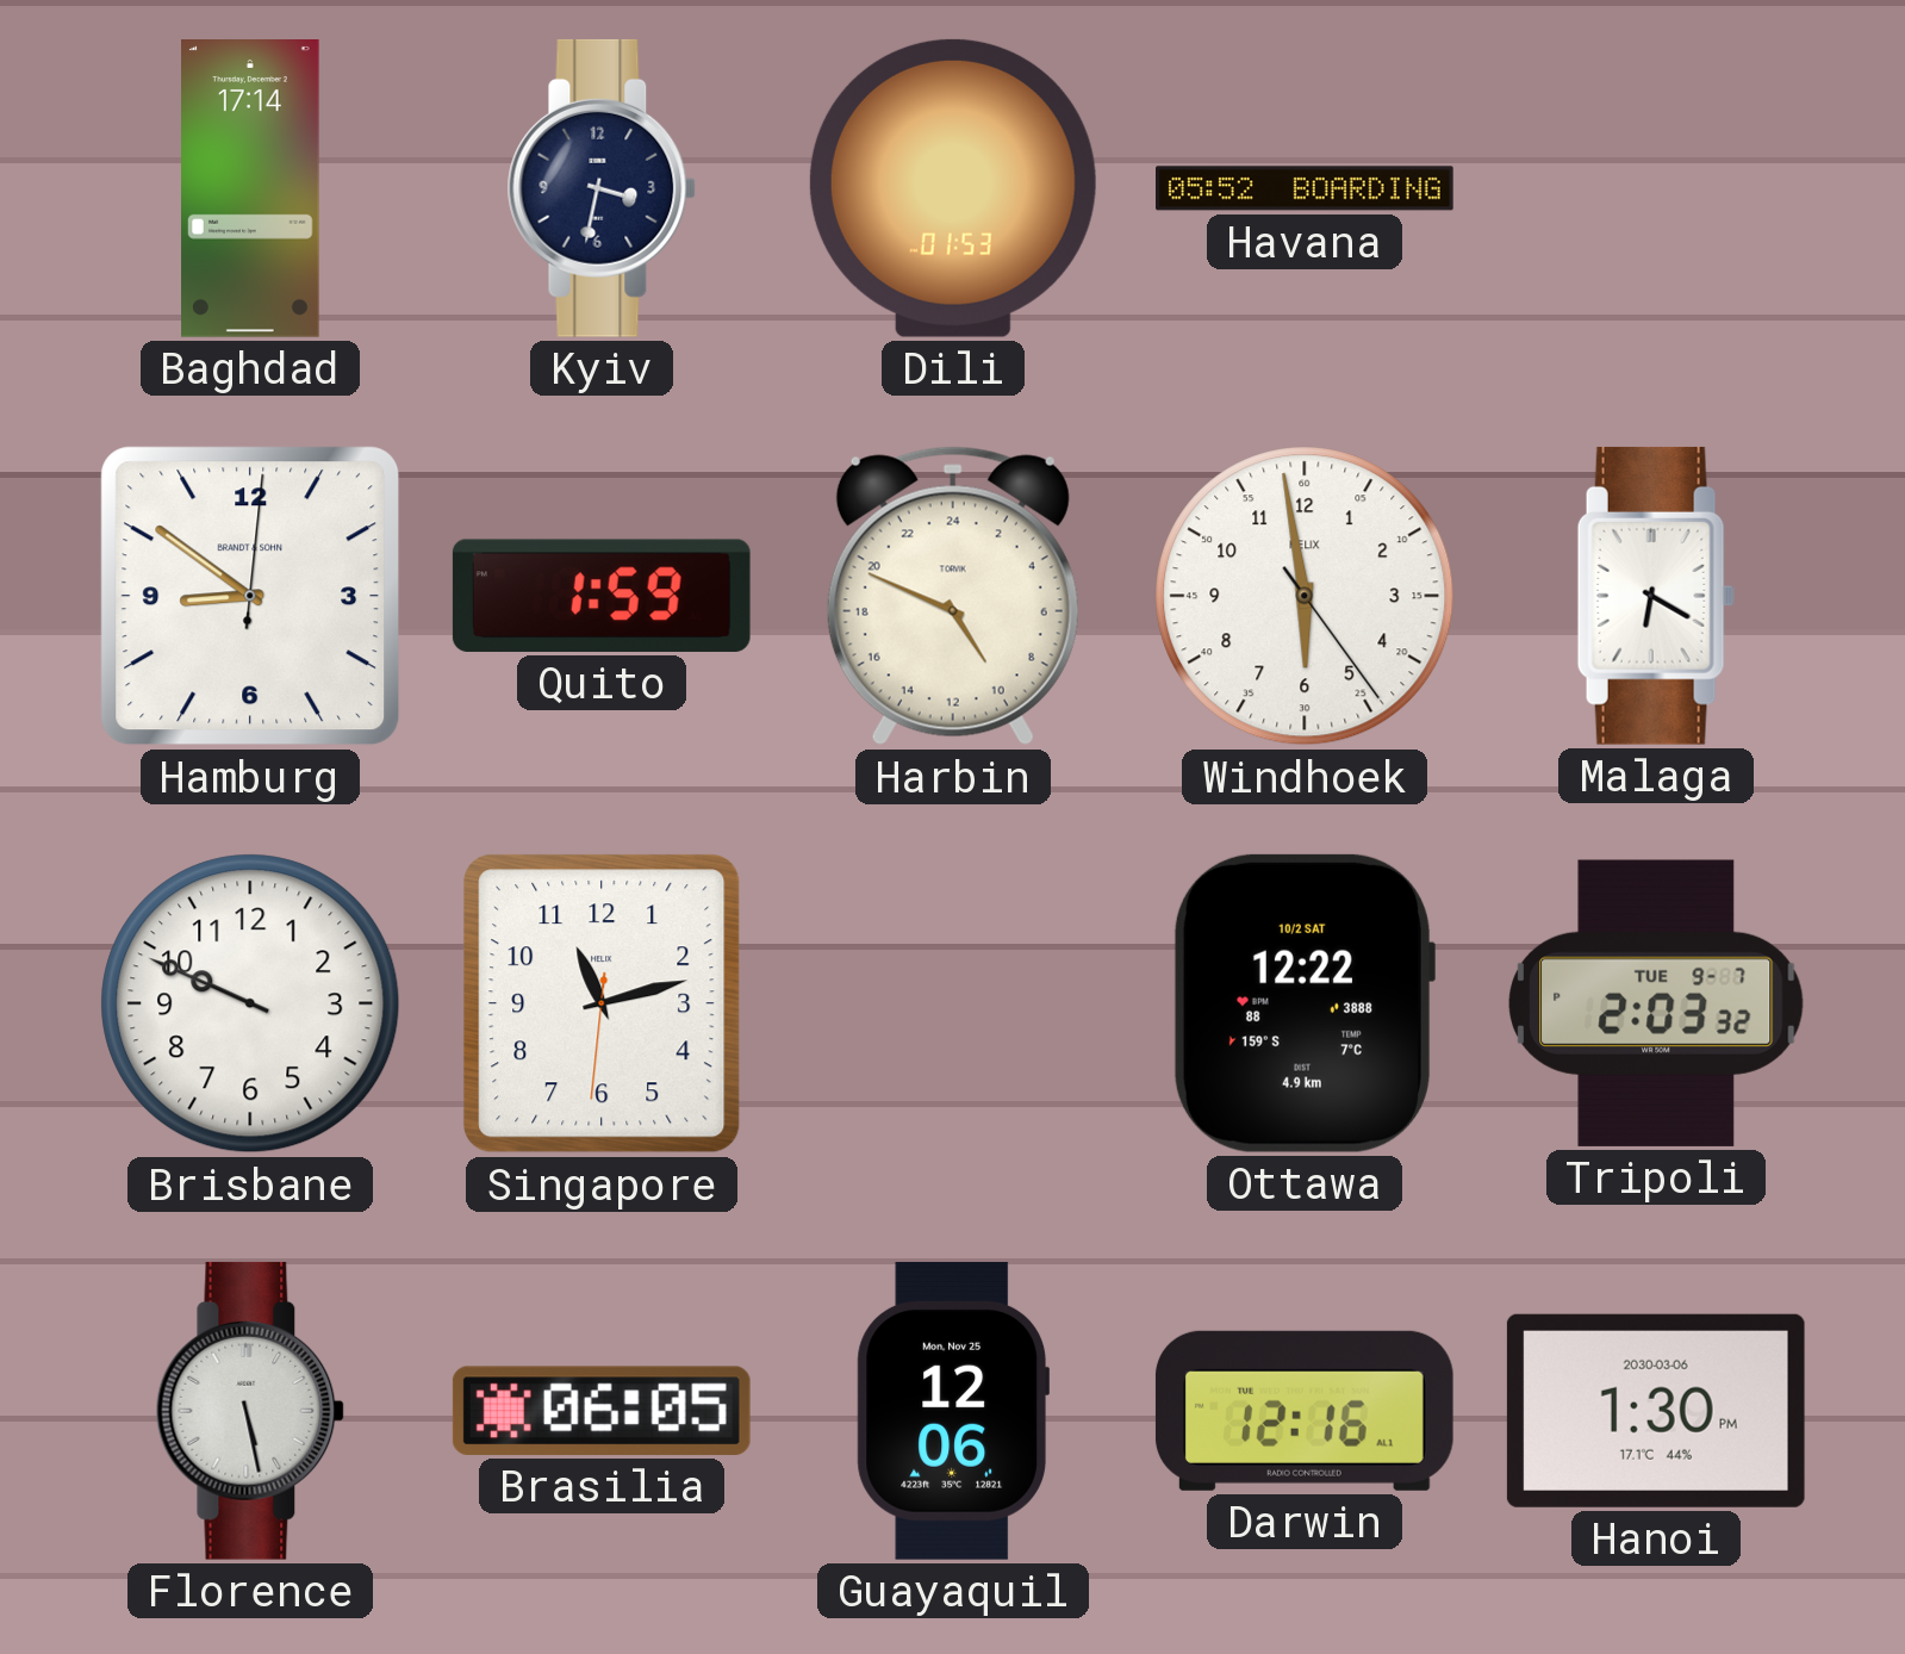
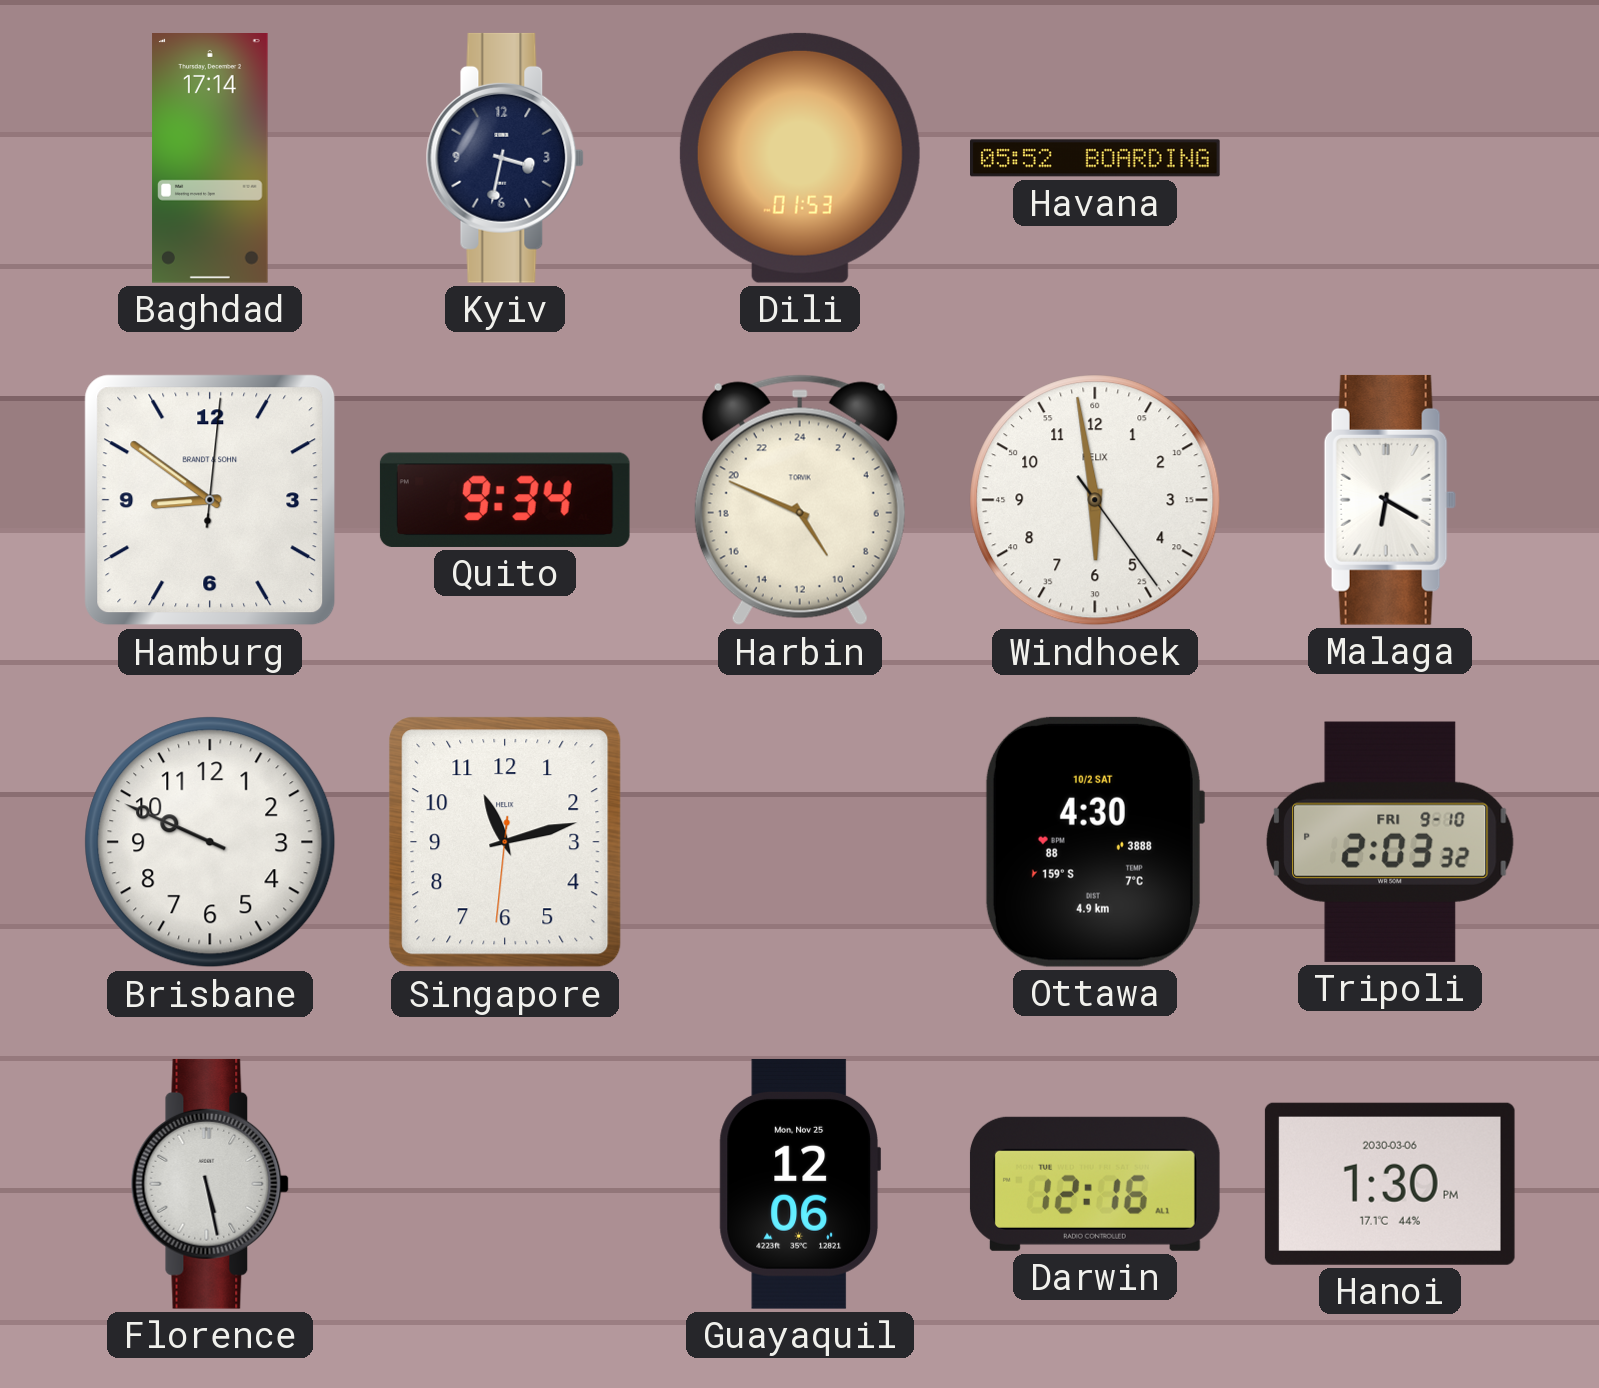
Quito: 1:59 -> 9:34 (505, 500)
Ottawa: 12:22 -> 4:30 (1094, 842)
Tripoli date: TUE 9-7 -> FRI 9-10 (1390, 842)
Brasilia: 06:05 -> none (602, 1411)
